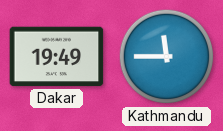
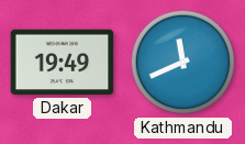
Kathmandu: 11:45 -> 11:41 (183, 63)
